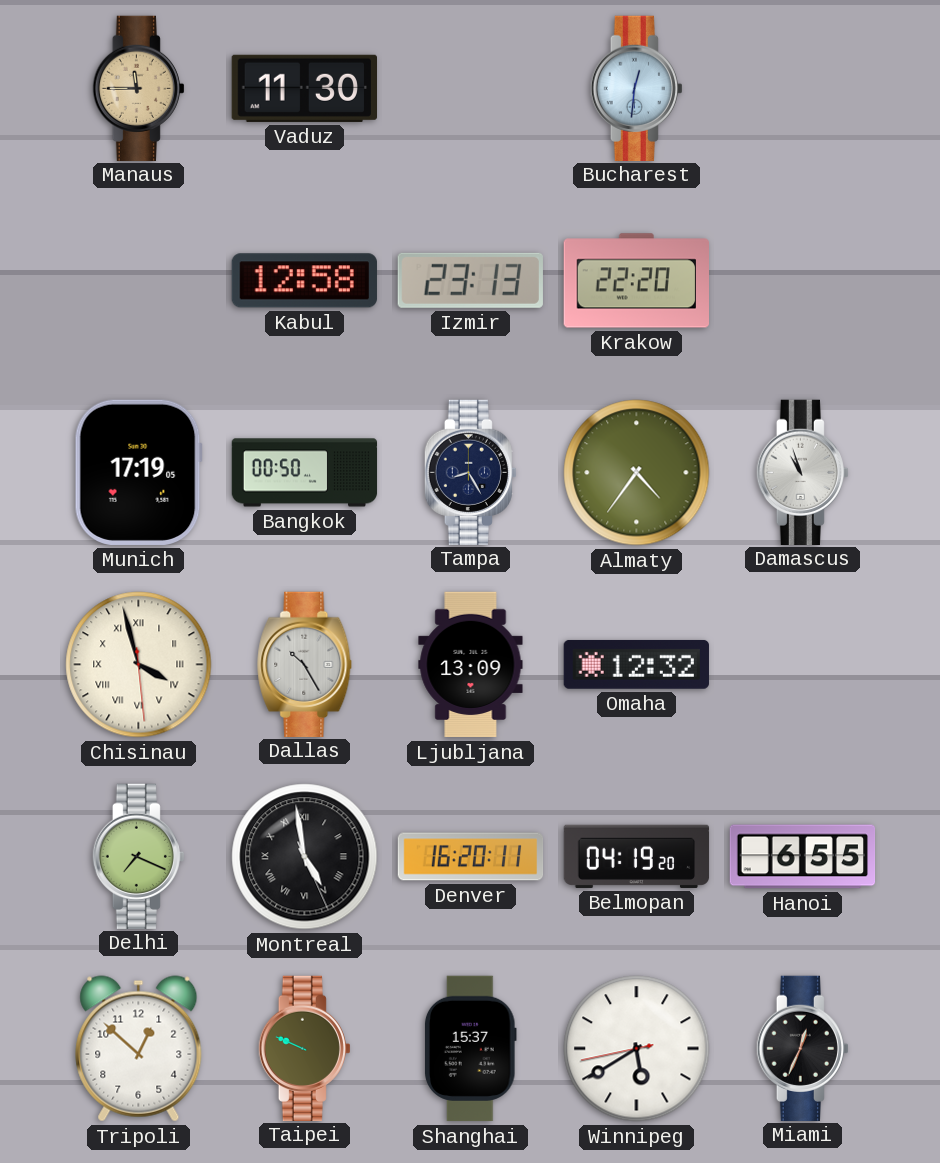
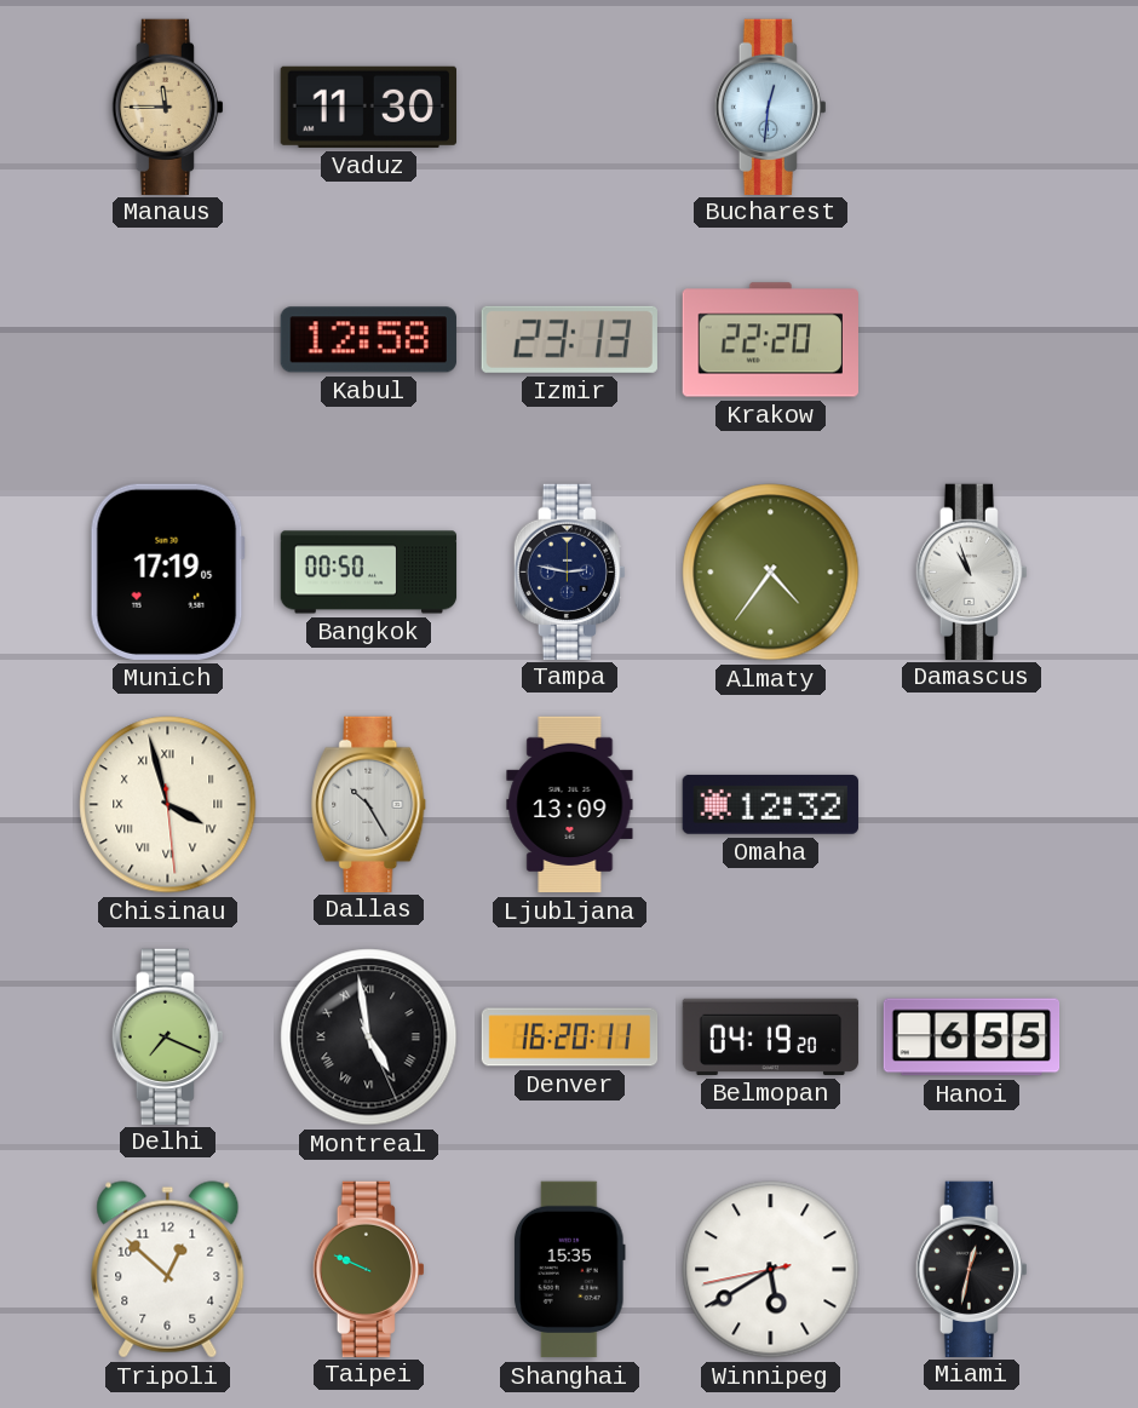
Tampa: 8:25 -> 2:47 (569, 571)
Shanghai: 15:37 -> 15:35 (570, 1270)
Miami: 12:34 -> 12:32 (971, 1269)
